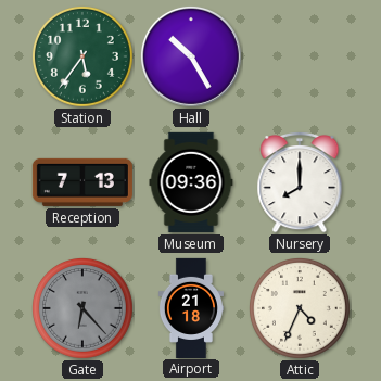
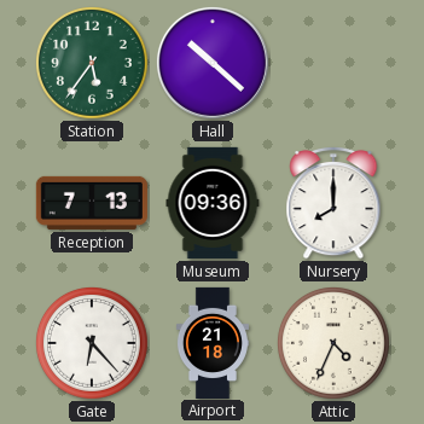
Hall: 10:25 -> 10:22 (213, 63)
Gate dial: grey -> white (92, 343)
